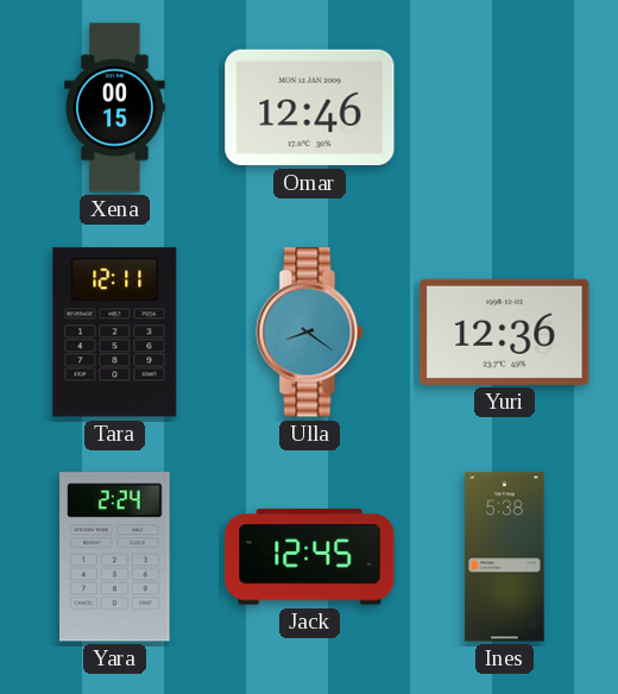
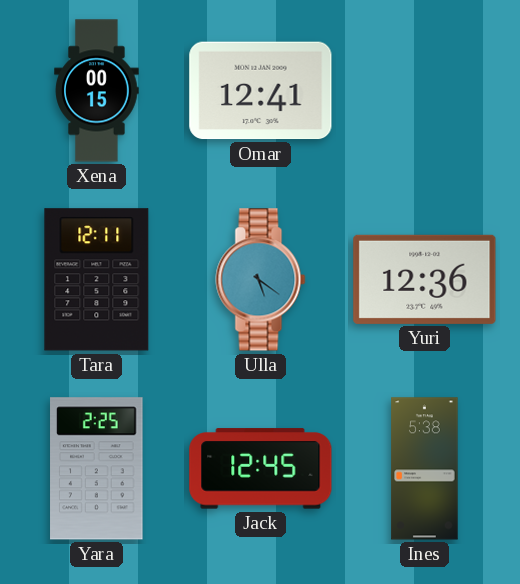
Omar: 12:46 -> 12:41 (261, 91)
Ulla: 8:21 -> 5:21 (261, 280)
Yara: 2:24 -> 2:25 (97, 469)
